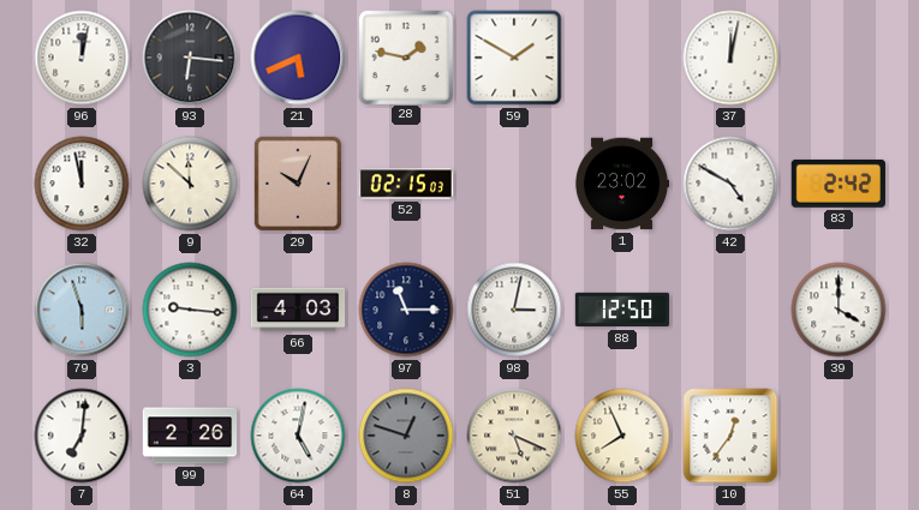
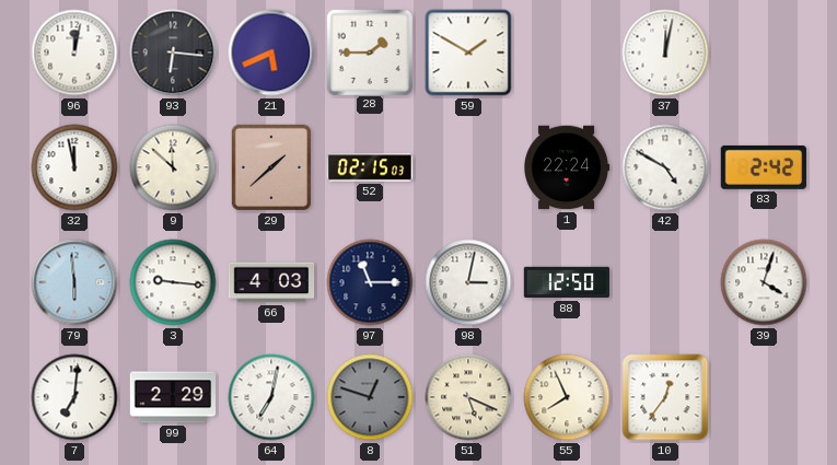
28: 1:47 -> 1:45 (369, 51)
29: 10:04 -> 1:38 (270, 167)
1: 23:02 -> 22:24 (567, 167)
79: 5:57 -> 5:59 (74, 282)
39: 4:00 -> 4:03 (764, 282)
99: 2:26 -> 2:29 (173, 397)
64: 5:02 -> 7:02 (271, 397)
